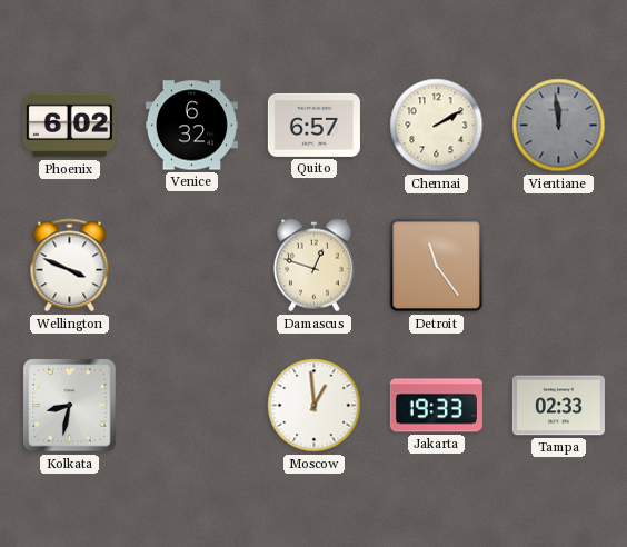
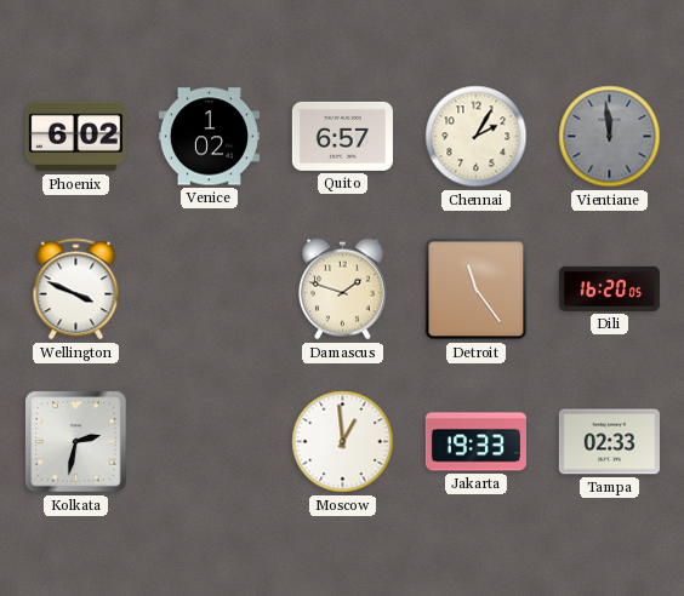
Venice: 6:32 -> 1:02 (209, 137)
Chennai: 2:10 -> 2:05 (477, 137)
Damascus: 12:48 -> 1:48 (342, 290)
Dili: none -> 16:20 (609, 288)
Kolkata: 8:32 -> 2:32 (76, 442)
